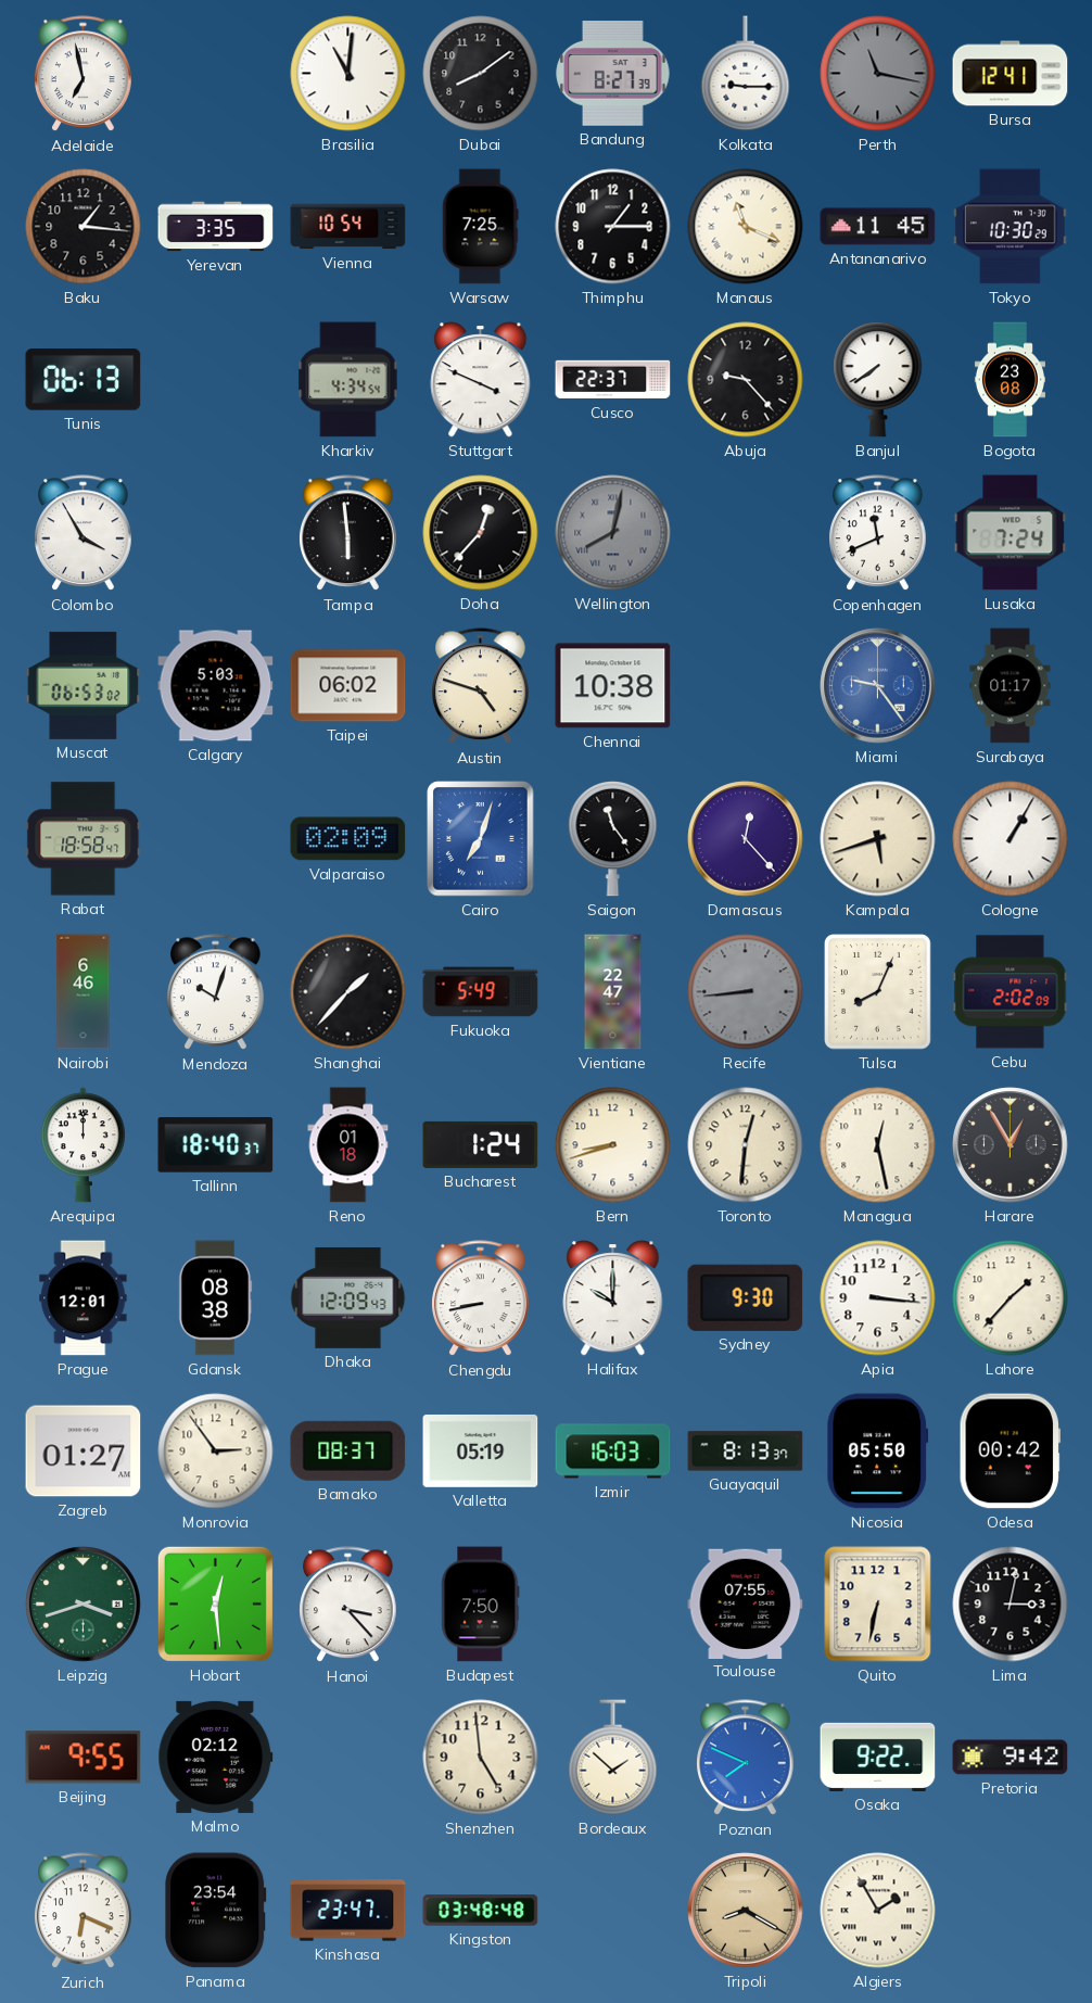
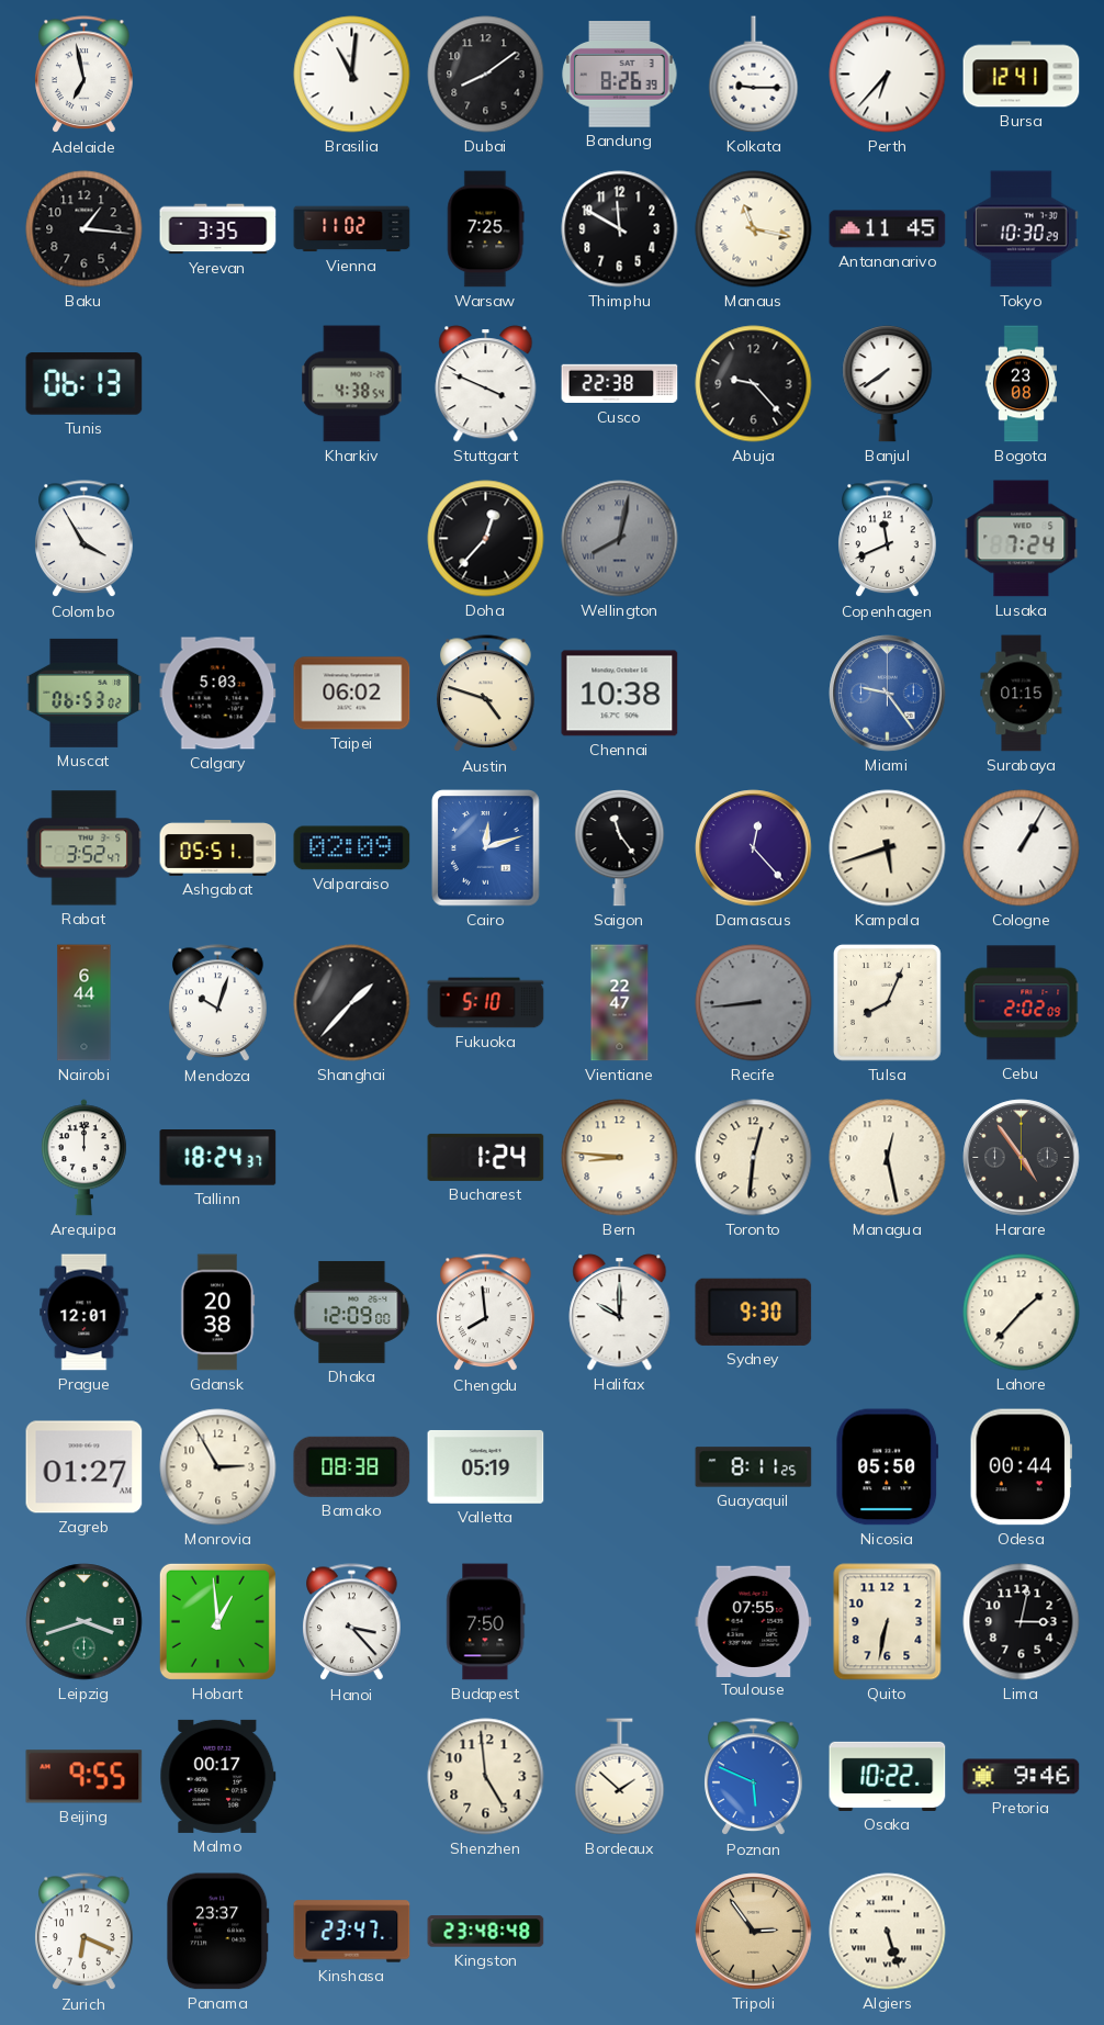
Bandung: 8:27 -> 8:26 (620, 75)
Perth: 11:17 -> 6:37 (888, 75)
Perth dial: grey -> white (888, 75)
Vienna: 10:54 -> 11:02 (352, 229)
Thimphu: 1:15 -> 11:50 (620, 229)
Manaus: 11:19 -> 11:17 (754, 229)
Kharkiv: 4:34 -> 4:38 (352, 384)
Cusco: 22:37 -> 22:38 (620, 384)
Tampa: 5:59 -> none (348, 533)
Surabaya: 01:17 -> 01:15 (1022, 694)
Rabat: 18:58 -> 3:52 (85, 848)
Ashgabat: none -> 05:51 (218, 848)
Cairo: 7:03 -> 12:12 (486, 848)
Nairobi: 6:46 -> 6:44 (85, 1003)
Fukuoka: 5:49 -> 5:10 (486, 1003)
Tallinn: 18:40 -> 18:24 (218, 1158)
Reno: 01:18 -> none (348, 1145)
Bern: 8:42 -> 8:46 (620, 1158)
Harare: 12:55 -> 4:54 (1022, 1158)
Gdansk: 08:38 -> 20:38 (218, 1313)
Dhaka: 12:09:43 -> 12:09:00 (352, 1312)
Chengdu: 8:43 -> 7:59 (486, 1313)
Apia: 3:16 -> none (878, 1298)
Monrovia: 2:54 -> 2:55 (218, 1467)
Bamako: 08:37 -> 08:38 (352, 1466)
Izmir: 16:03 -> none (613, 1451)
Guayaquil: 8:13 -> 8:11 (754, 1467)
Odesa: 00:42 -> 00:44 (1021, 1467)
Hobart: 12:29 -> 12:59 (217, 1621)
Malmo: 02:12 -> 00:17 (218, 1776)
Poznan: 7:49 -> 5:49 (754, 1777)
Osaka: 9:22 -> 10:22 (888, 1776)
Pretoria: 9:42 -> 9:46 (1022, 1777)
Panama: 23:54 -> 23:37 (218, 1932)
Kingston: 03:48 -> 23:48 (486, 1932)
Tripoli: 8:20 -> 2:54 (754, 1932)
Algiers: 1:55 -> 5:27 (888, 1932)
